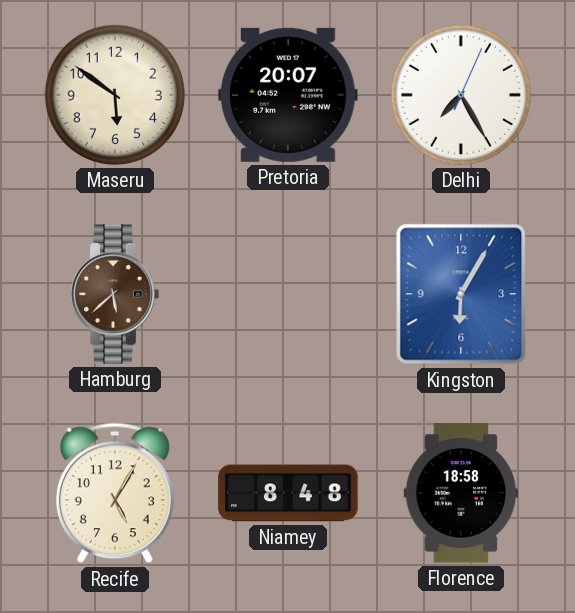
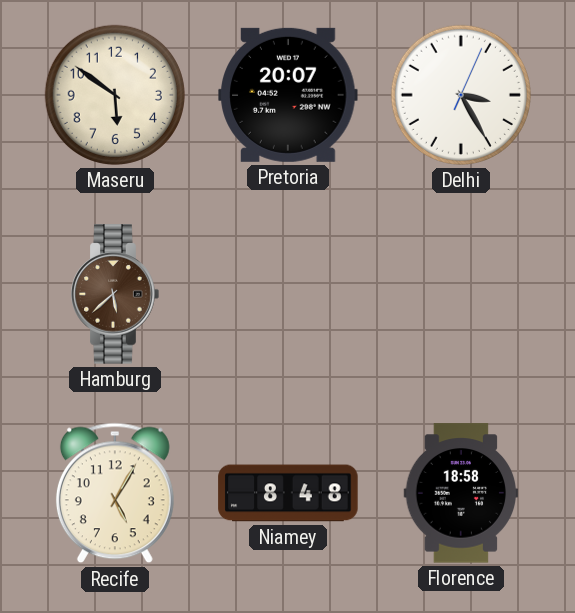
Delhi: 7:25 -> 3:25 (461, 95)
Kingston: 6:05 -> none (461, 294)
